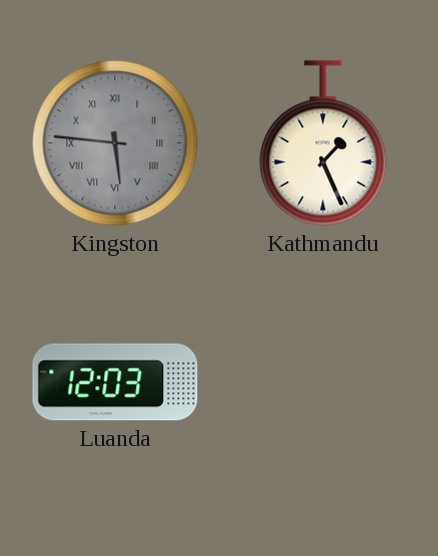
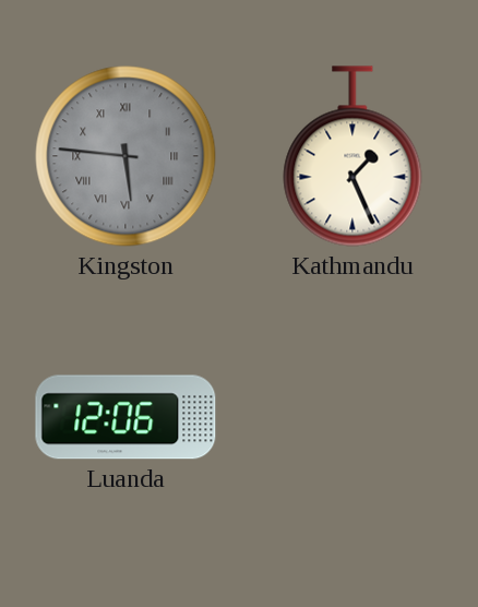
Luanda: 12:03 -> 12:06 (126, 417)
